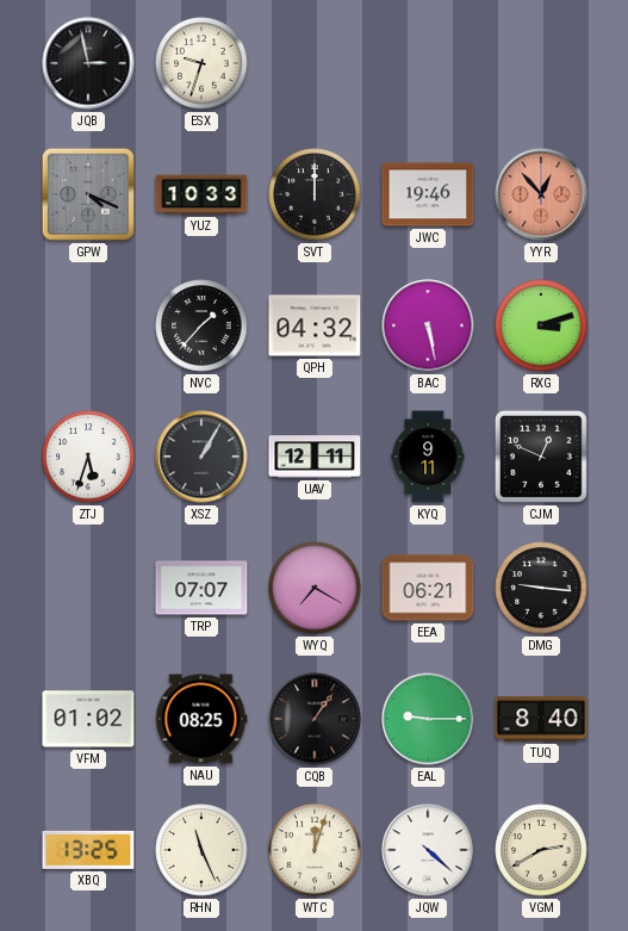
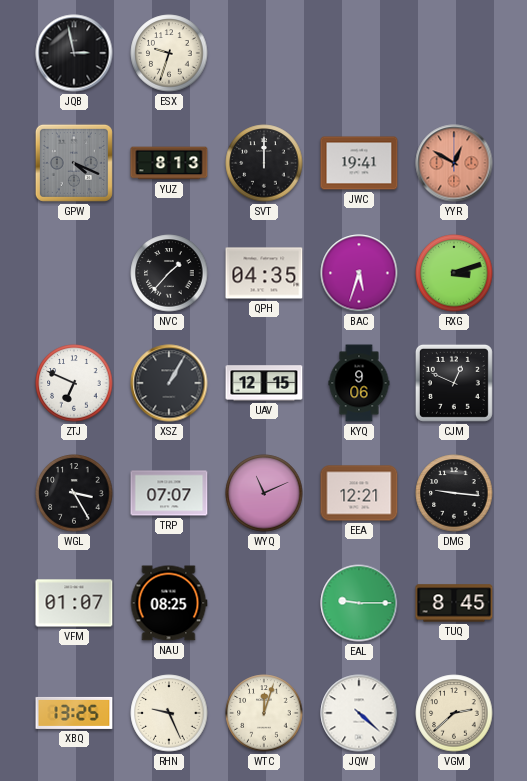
YUZ: 10:33 -> 8:13 (169, 163)
JWC: 19:46 -> 19:41 (359, 163)
YYR: 12:53 -> 12:50 (454, 163)
QPH: 04:32 -> 04:35 (264, 273)
BAC: 5:28 -> 5:33 (359, 273)
ZTJ: 5:33 -> 6:49 (74, 383)
UAV: 12:11 -> 12:15 (264, 383)
KYQ: 9:11 -> 9:06 (359, 383)
WGL: none -> 3:25 (74, 493)
WYQ: 7:20 -> 11:11 (264, 493)
EEA: 06:21 -> 12:21 (359, 493)
VFM: 01:02 -> 01:07 (74, 603)
CQB: 1:06 -> none (315, 719)
TUQ: 8:40 -> 8:45 (454, 603)
RHN: 11:26 -> 9:26 (169, 713)
VGM: 2:40 -> 2:38 (454, 713)
